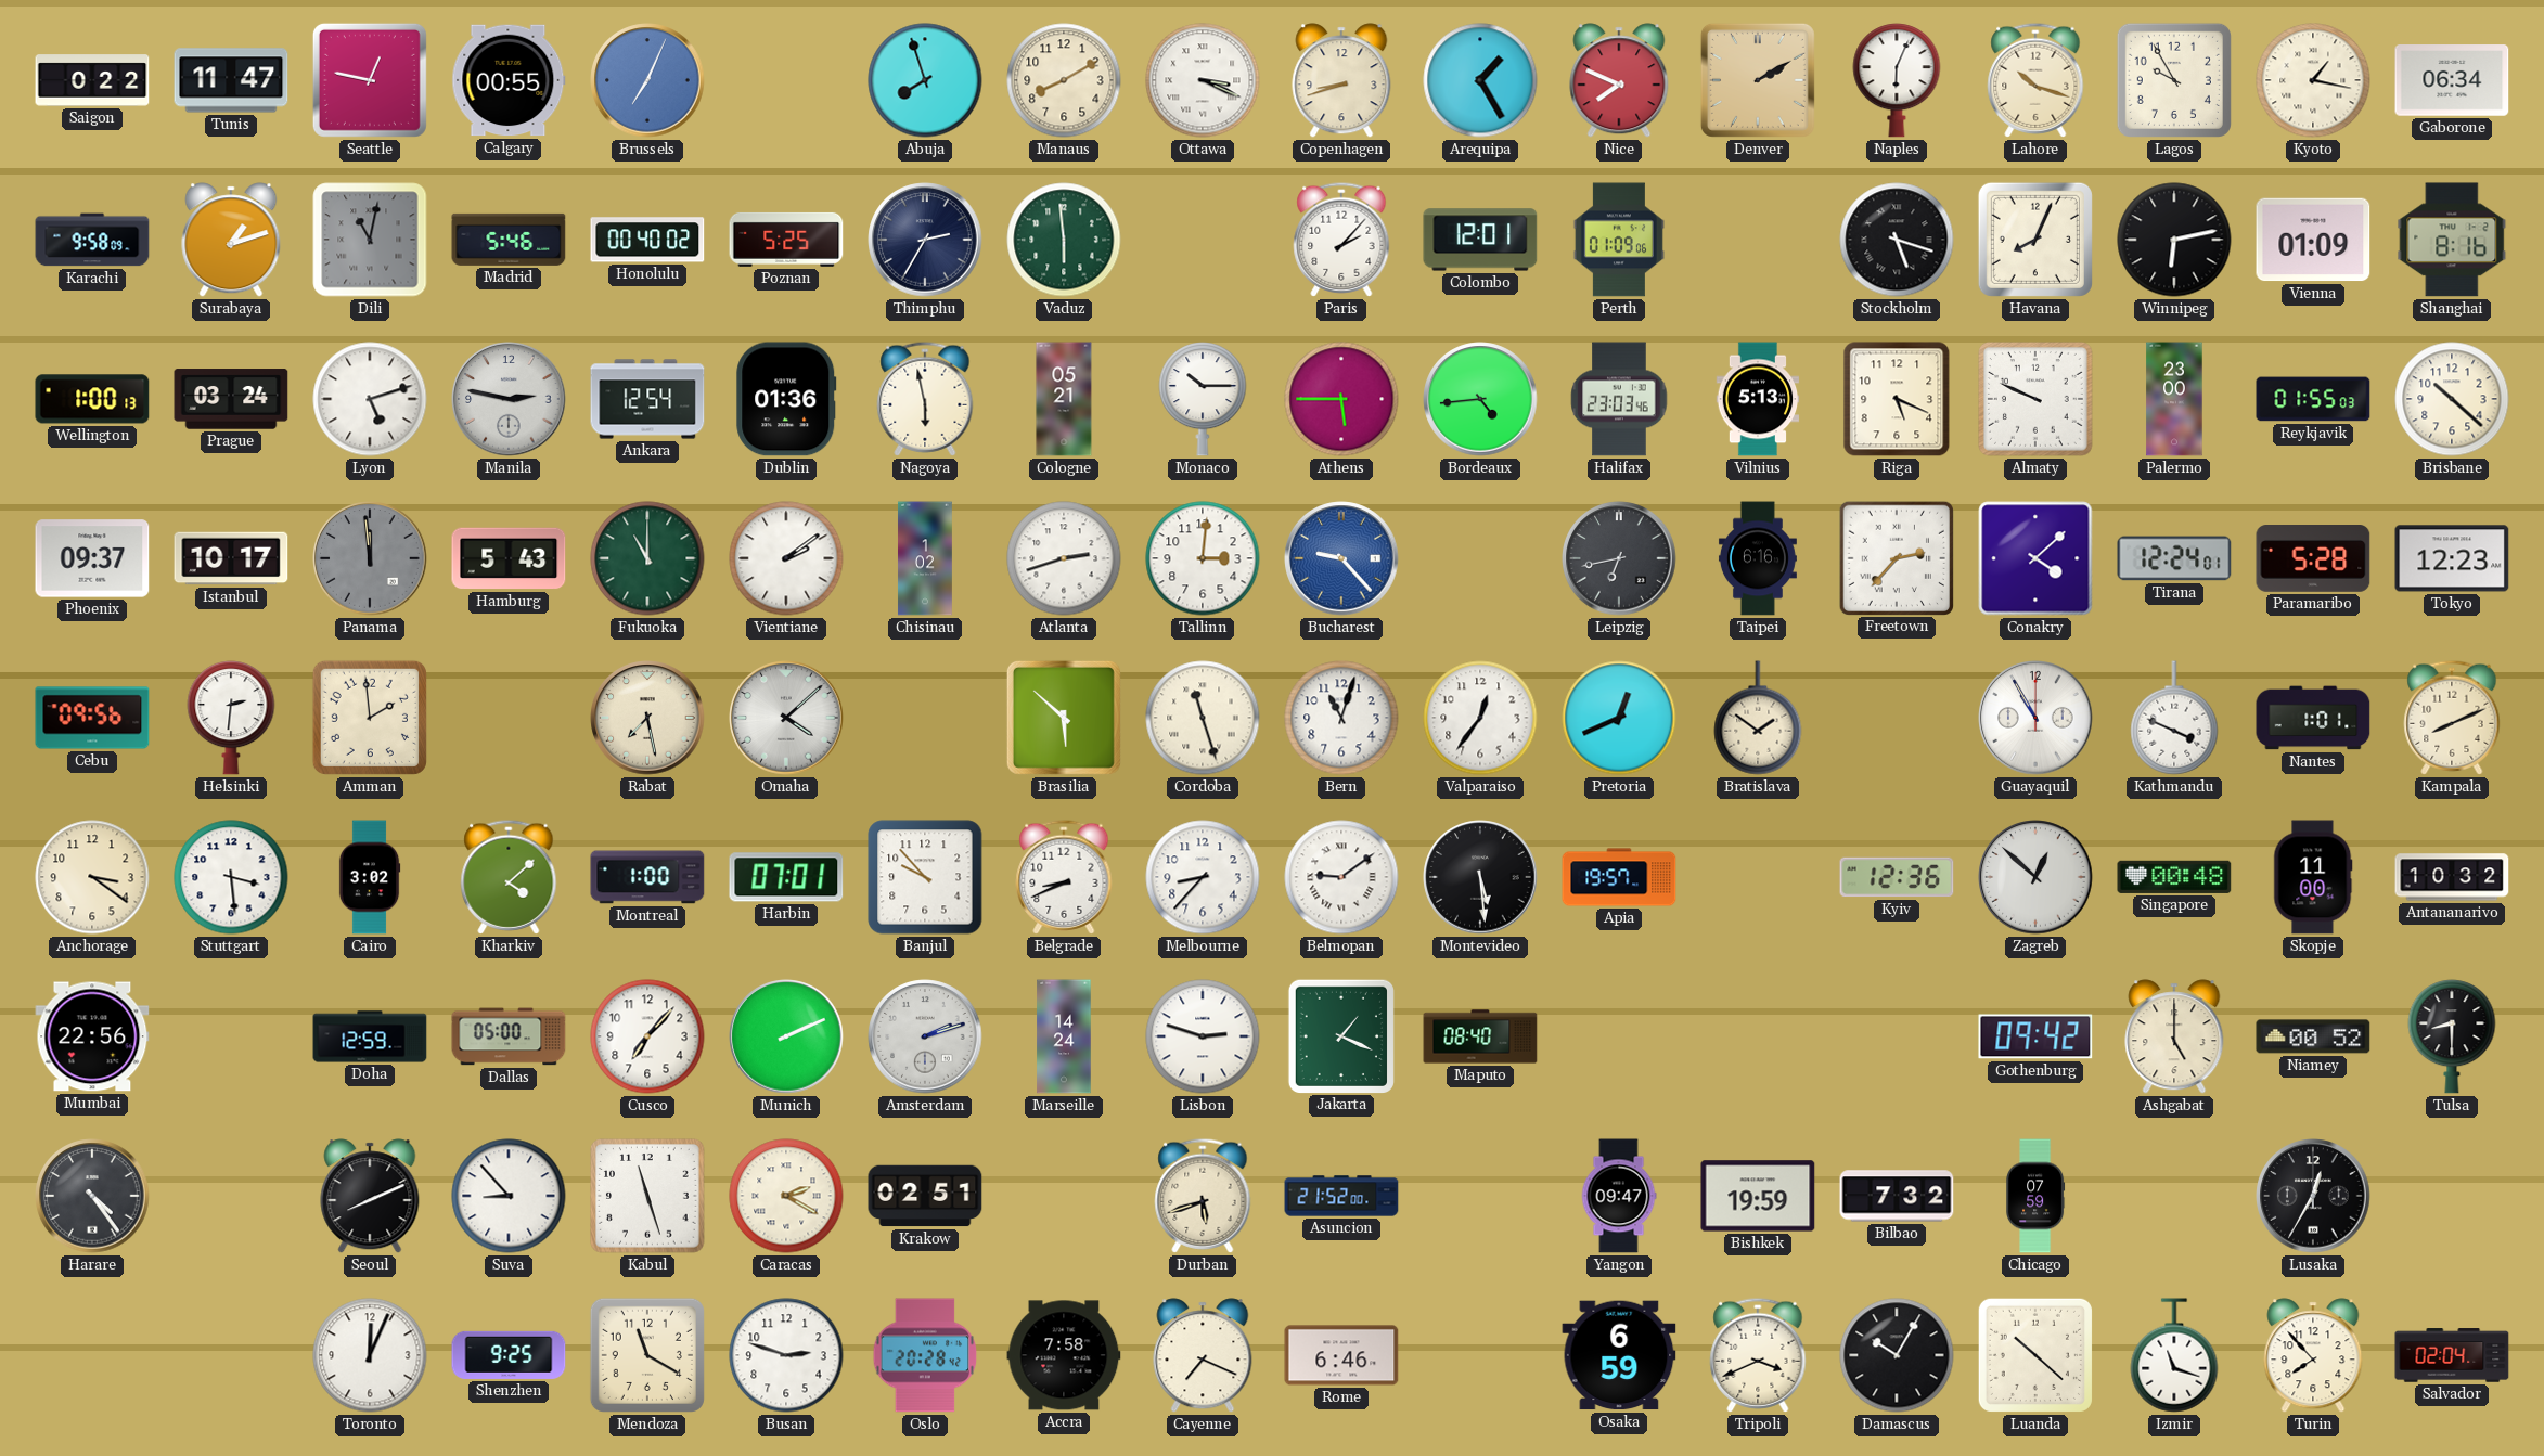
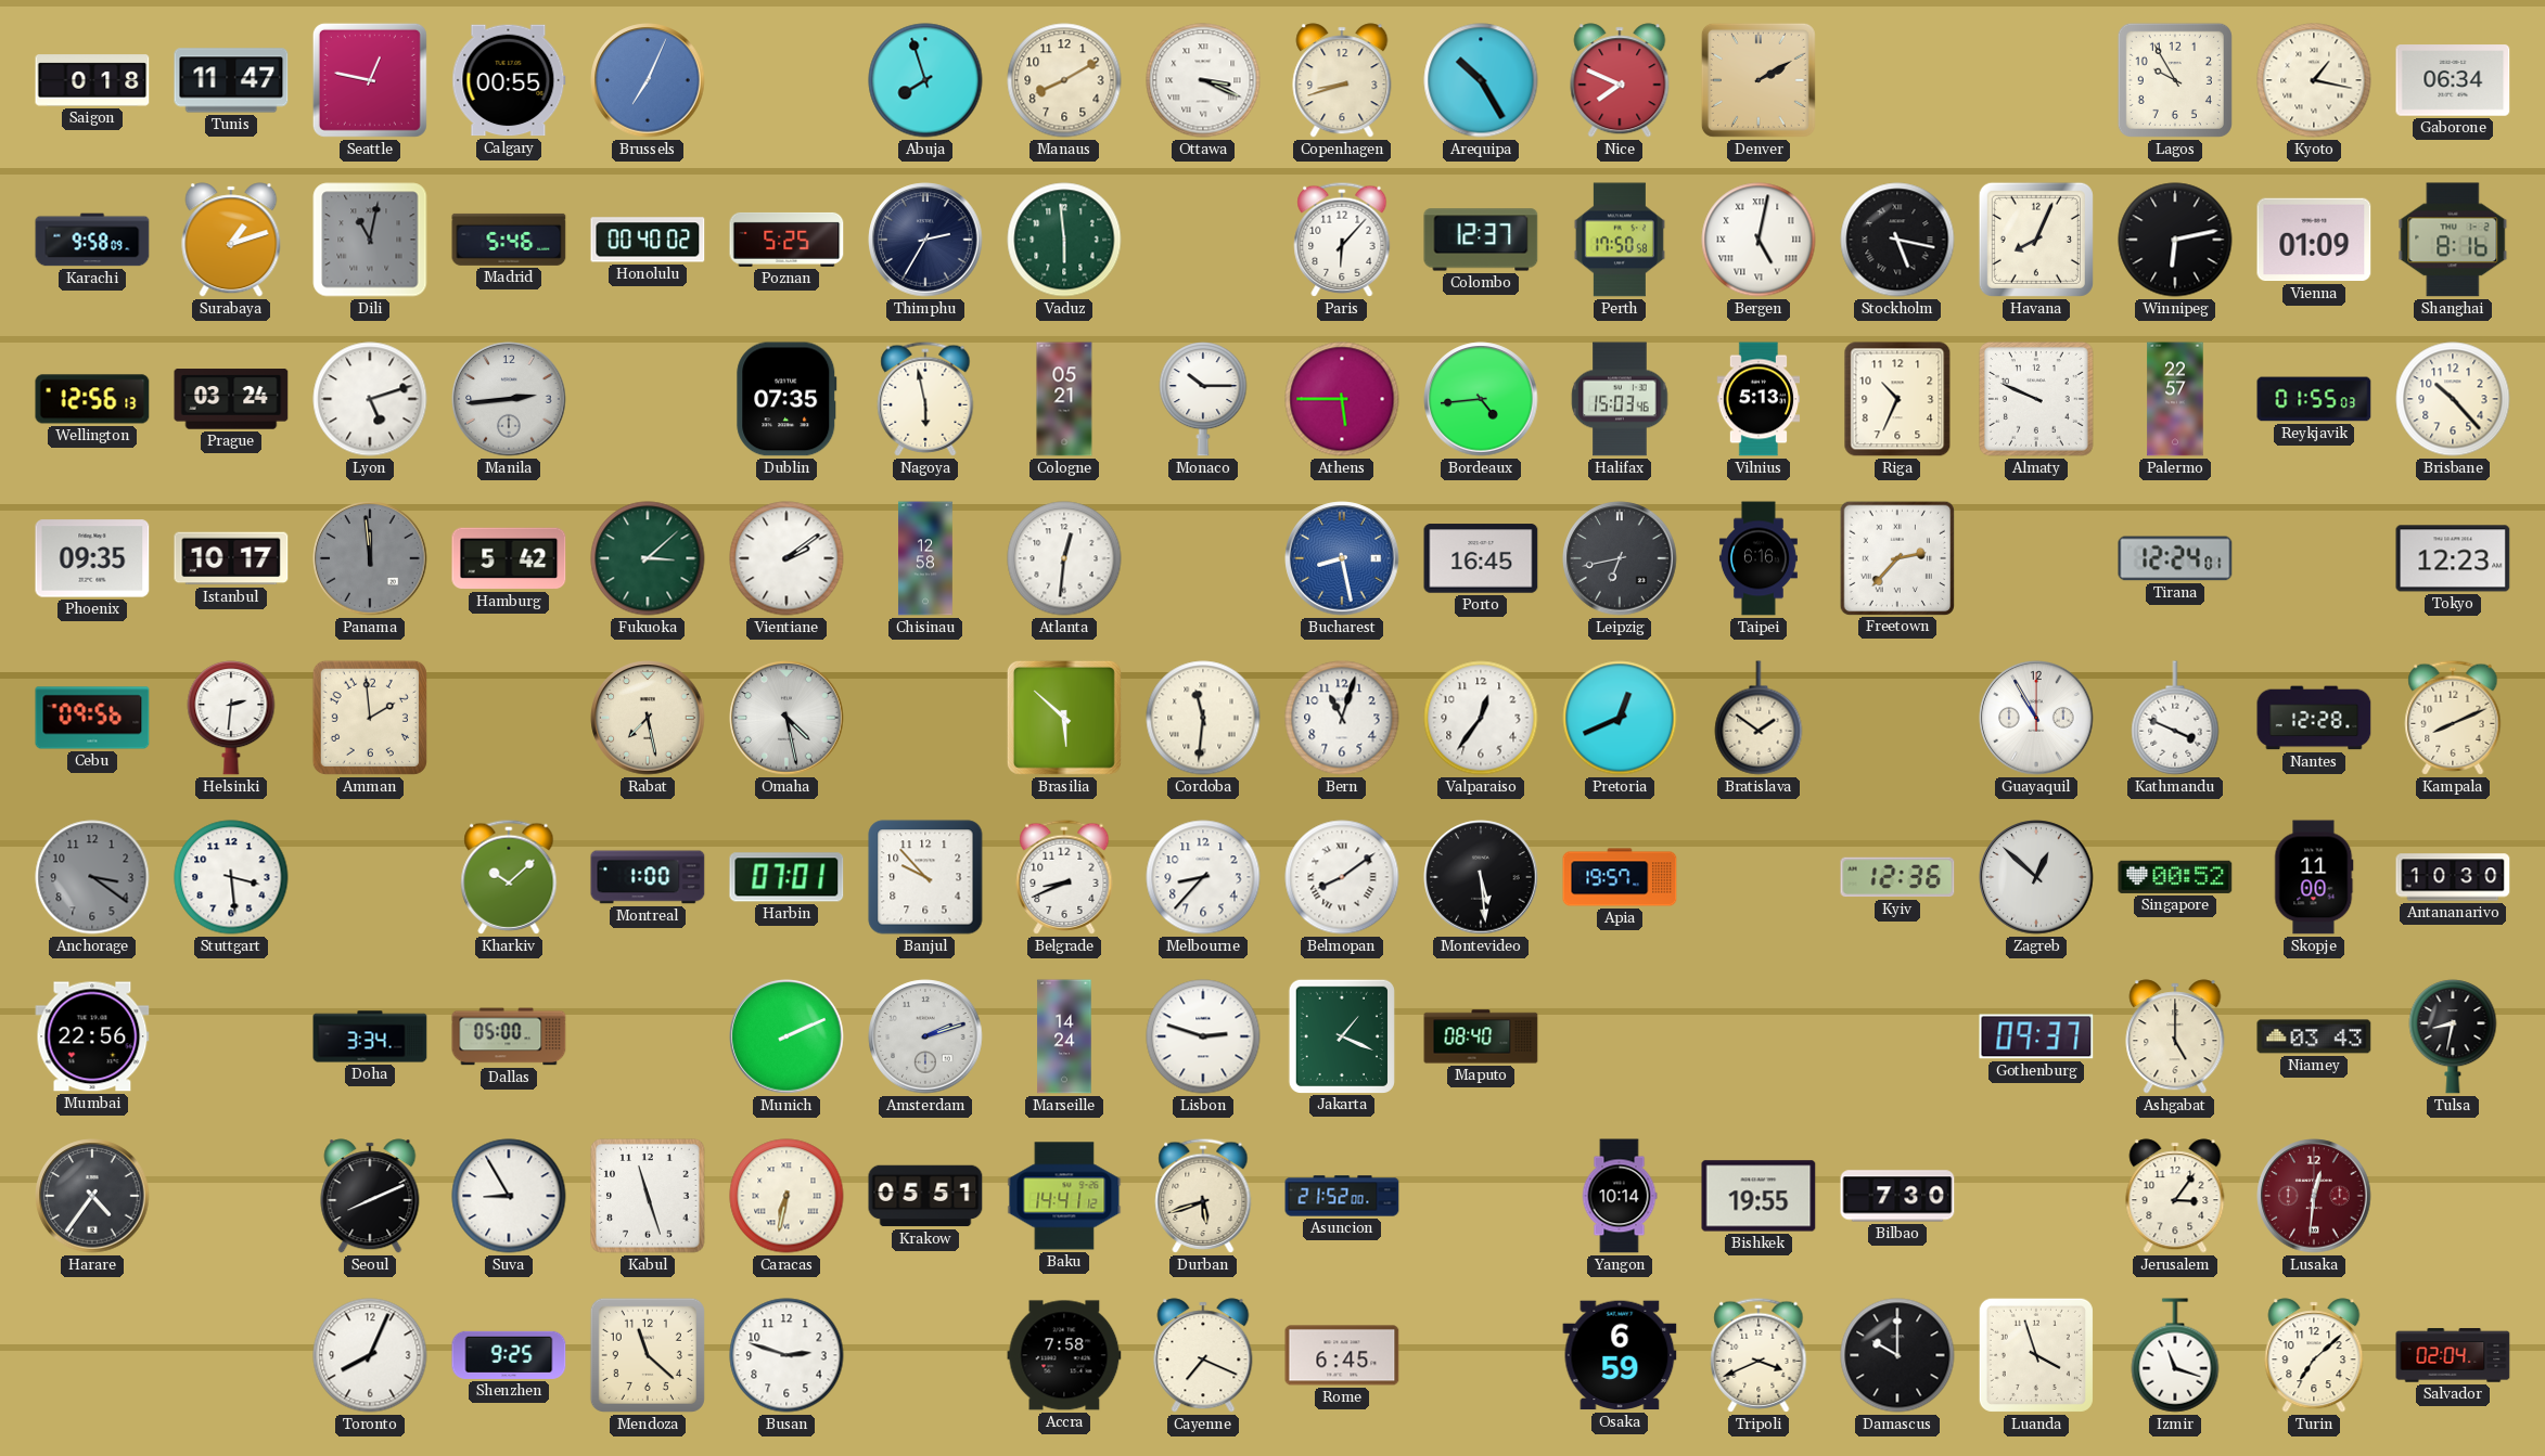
Saigon: 0:22 -> 0:18 (92, 80)
Arequipa: 1:25 -> 10:25 (1481, 80)
Naples: 6:04 -> none (1897, 80)
Lahore: 10:18 -> none (2035, 80)
Paris: 2:07 -> 6:07 (1342, 240)
Colombo: 12:01 -> 12:37 (1481, 240)
Perth: 01:09 -> 17:50 (1620, 240)
Bergen: none -> 5:02 (1759, 240)
Stockholm: 5:18 -> 5:17 (1897, 240)
Wellington: 1:00 -> 12:56 (92, 399)
Manila: 2:47 -> 2:44 (509, 399)
Ankara: 12:54 -> none (647, 399)
Dublin: 01:36 -> 07:35 (786, 399)
Halifax: 23:03 -> 15:03 (1620, 399)
Riga: 5:19 -> 10:34 (1897, 399)
Palermo: 23:00 -> 22:57 (2175, 399)
Brisbane: 10:22 -> 10:23 (2453, 399)
Phoenix: 09:37 -> 09:35 (92, 558)
Hamburg: 5:43 -> 5:42 (509, 558)
Fukuoka: 11:00 -> 3:08 (648, 558)
Chisinau: 1:02 -> 12:58 (925, 558)
Atlanta: 2:42 -> 12:31 (1064, 558)
Tallinn: 3:01 -> none (1203, 558)
Bucharest: 9:23 -> 8:28 (1342, 558)
Porto: none -> 16:45 (1481, 558)
Conakry: 4:08 -> none (2035, 558)
Paramaribo: 5:28 -> none (2313, 559)
Omaha: 4:08 -> 4:28 (786, 718)
Cordoba: 11:27 -> 11:31 (1203, 718)
Nantes: 1:01 -> 12:28 (2314, 718)
Anchorage dial: cream -> grey (92, 877)
Cairo: 3:02 -> none (370, 877)
Kharkiv: 4:08 -> 10:08 (509, 877)
Belmopan: 9:09 -> 8:09 (1342, 877)
Singapore: 00:48 -> 00:52 (2175, 877)
Antananarivo: 10:32 -> 10:30 (2453, 877)
Doha: 12:59 -> 3:34 (370, 1036)
Cusco: 7:07 -> none (647, 1036)
Gothenburg: 09:42 -> 09:37 (2036, 1036)
Niamey: 00:52 -> 03:43 (2314, 1036)
Tulsa: 8:30 -> 8:32 (2453, 1036)
Harare: 4:24 -> 4:36 (92, 1196)
Suva: 8:53 -> 8:55 (509, 1196)
Caracas: 2:20 -> 6:32 (786, 1196)
Krakow: 02:51 -> 05:51 (925, 1196)
Baku: none -> 14:41 (1064, 1196)
Yangon: 09:47 -> 10:14 (1620, 1196)
Bishkek: 19:59 -> 19:55 (1759, 1196)
Bilbao: 7:32 -> 7:30 (1897, 1196)
Chicago: 07:59 -> none (2035, 1196)
Jerusalem: none -> 3:06 (2175, 1196)
Lusaka: 12:35 -> 12:31 (2314, 1196)
Lusaka dial: black -> burgundy (2314, 1196)
Toronto: 12:04 -> 8:04 (370, 1355)
Mendoza: 11:20 -> 11:22 (648, 1355)
Oslo: 20:28 -> none (925, 1355)
Rome: 6:46 -> 6:45 (1342, 1355)
Damascus: 10:05 -> 10:00 (1897, 1355)
Luanda: 10:22 -> 3:57 (2036, 1355)
Turin: 7:53 -> 7:08 (2314, 1355)
